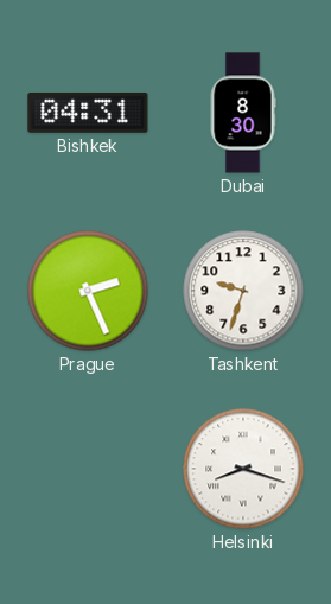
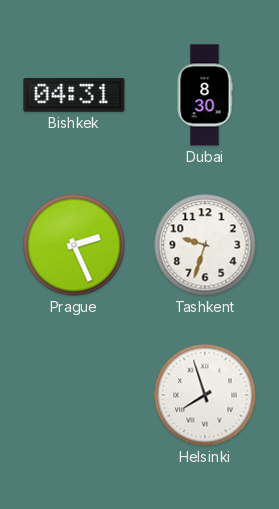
Helsinki: 8:18 -> 7:57 (205, 395)
